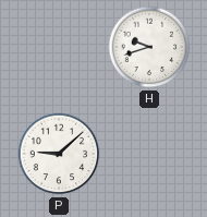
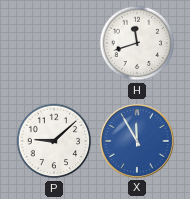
H: 9:42 -> 11:42 (137, 43)
X: none -> 11:55 (137, 141)
